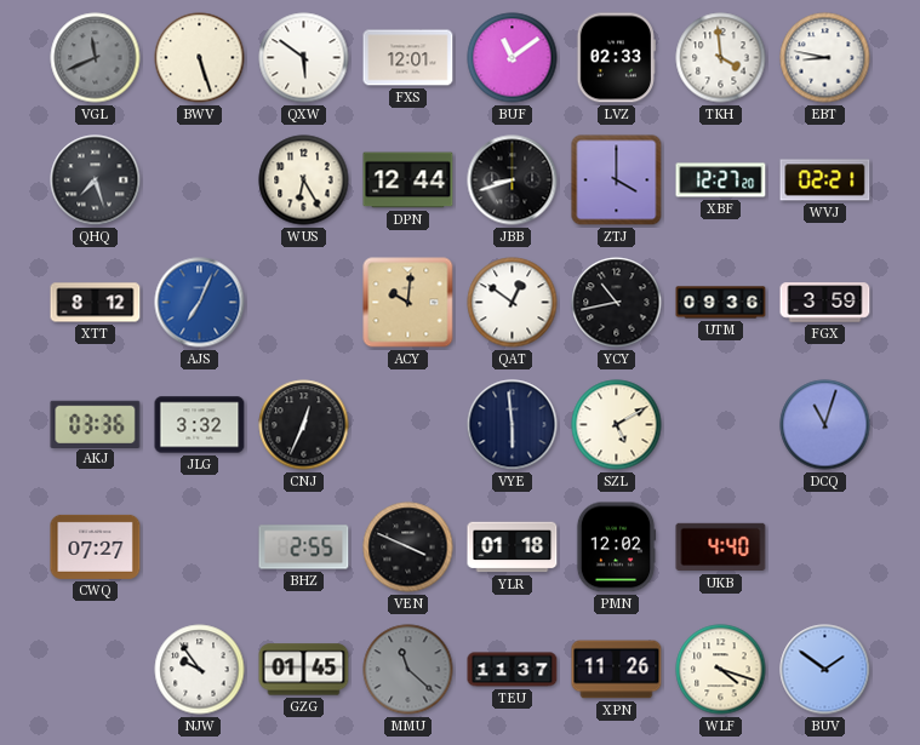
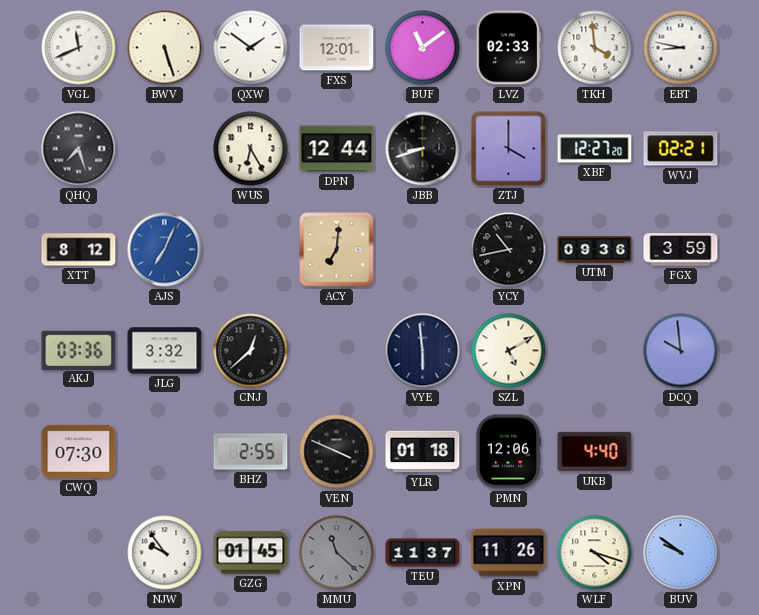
VGL dial: grey -> white (79, 48)
QXW: 5:51 -> 1:51 (251, 48)
ACY: 10:01 -> 7:01 (337, 250)
QAT: 12:51 -> none (513, 303)
CNJ: 12:34 -> 12:38 (251, 351)
DCQ: 11:03 -> 9:59 (681, 351)
CWQ: 07:27 -> 07:30 (79, 451)
PMN: 12:02 -> 12:06 (508, 452)
BUV: 1:51 -> 9:51 (681, 553)
